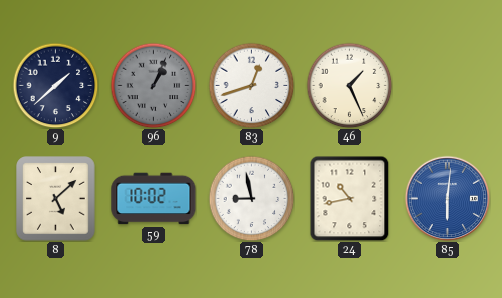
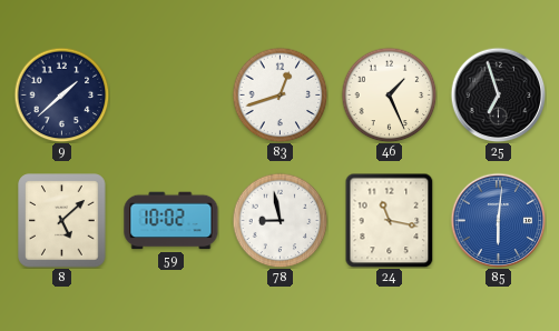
96: 1:04 -> none (153, 85)
25: none -> 6:57 (498, 94)
24: 10:43 -> 11:17 (390, 220)
